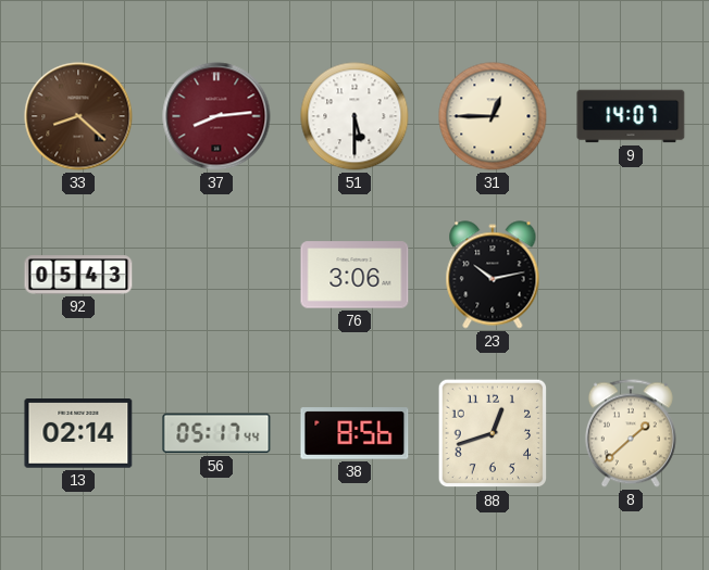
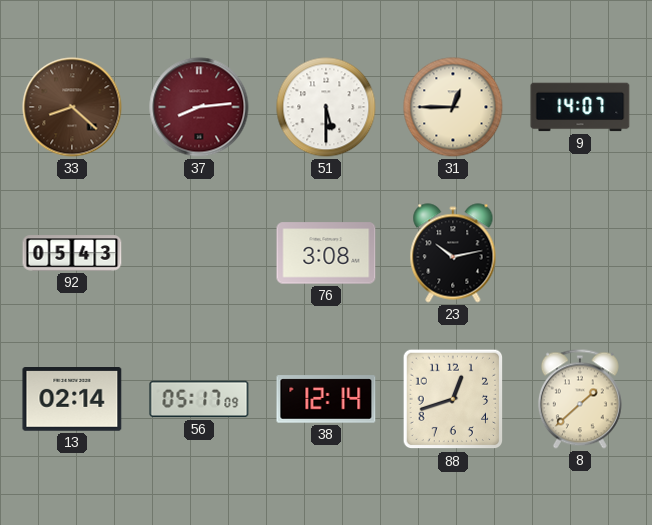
76: 3:06 -> 3:08 (326, 253)
56: 05:17:44 -> 05:17:09 (199, 399)
38: 8:56 -> 12:14 (326, 399)
